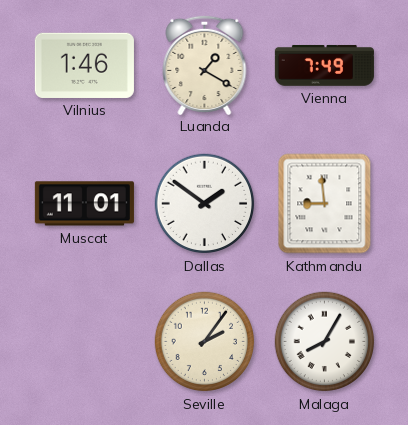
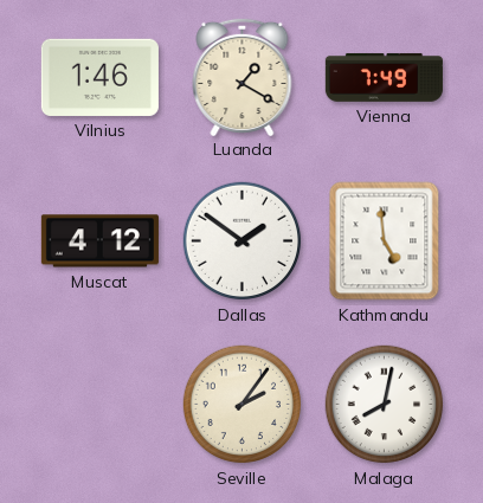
Muscat: 11:01 -> 4:12 (99, 241)
Kathmandu: 8:59 -> 4:59 (385, 241)
Malaga: 8:05 -> 8:02 (385, 405)
